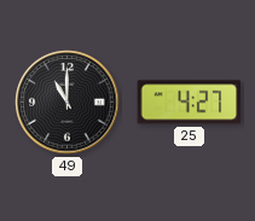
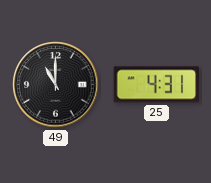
25: 4:27 -> 4:31 (157, 85)
